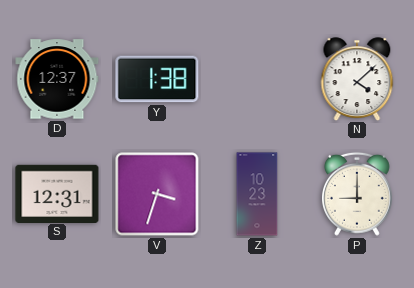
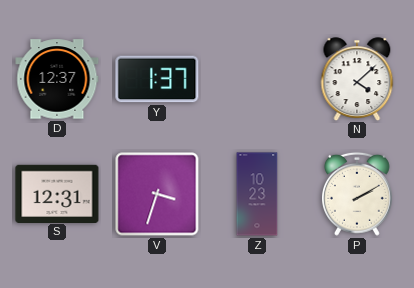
Y: 1:38 -> 1:37 (157, 79)
P: 9:00 -> 2:10 (357, 194)
